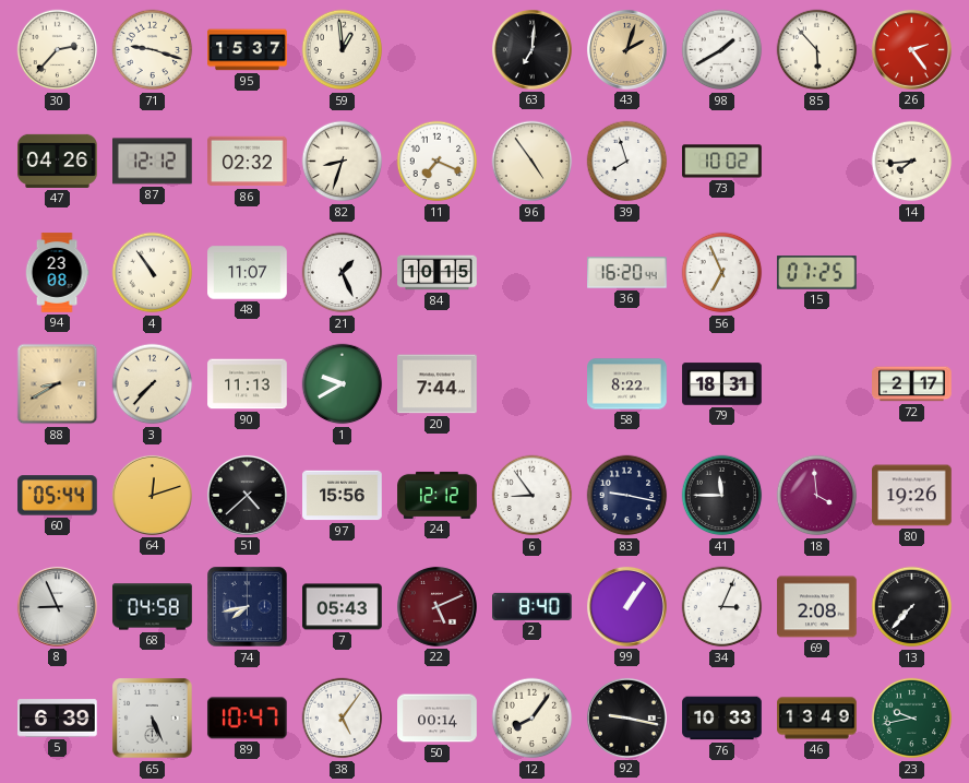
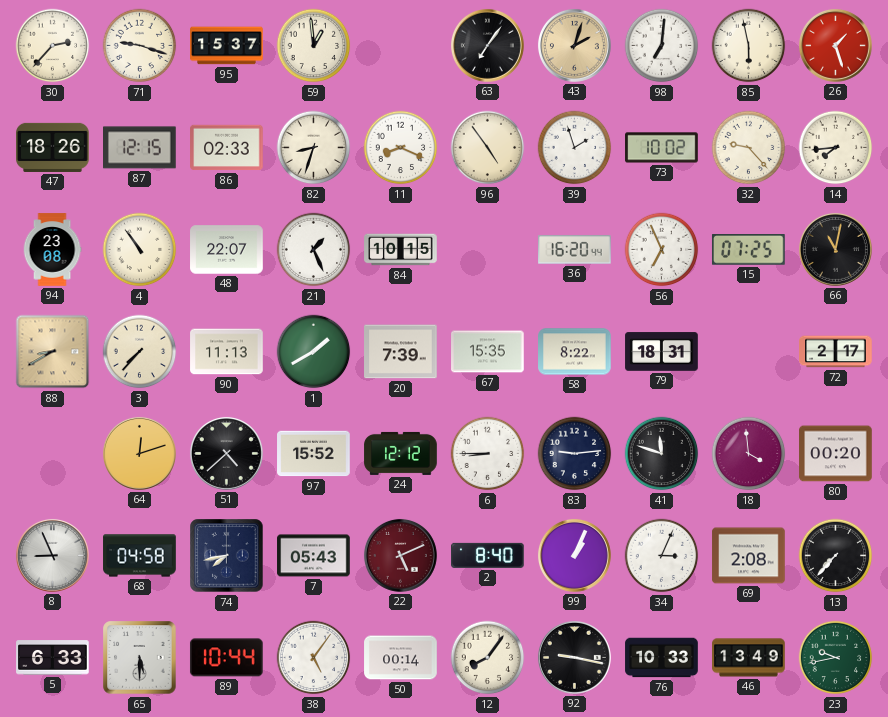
63: 7:01 -> 7:06 (487, 45)
98: 1:40 -> 7:01 (662, 46)
85: 5:53 -> 5:58 (749, 46)
26: 2:24 -> 1:27 (835, 45)
47: 04:26 -> 18:26 (53, 147)
87: 12:12 -> 12:15 (140, 148)
86: 02:32 -> 02:33 (227, 148)
11: 7:19 -> 8:19 (401, 148)
39: 7:57 -> 1:57 (575, 148)
32: none -> 9:23 (749, 148)
48: 11:07 -> 22:07 (227, 250)
66: none -> 11:02 (835, 249)
1: 9:40 -> 1:40 (314, 352)
20: 7:44 -> 7:39 (401, 352)
67: none -> 15:35 (488, 352)
60: 05:44 -> none (58, 496)
97: 15:56 -> 15:52 (314, 454)
6: 8:54 -> 8:45 (488, 454)
83: 9:17 -> 9:14 (575, 454)
41: 11:45 -> 11:48 (662, 454)
80: 19:26 -> 00:20 (836, 454)
99: 1:06 -> 1:04 (574, 555)
5: 6:39 -> 6:33 (53, 658)
65: 5:26 -> 5:30 (140, 658)
89: 10:47 -> 10:44 (227, 658)
